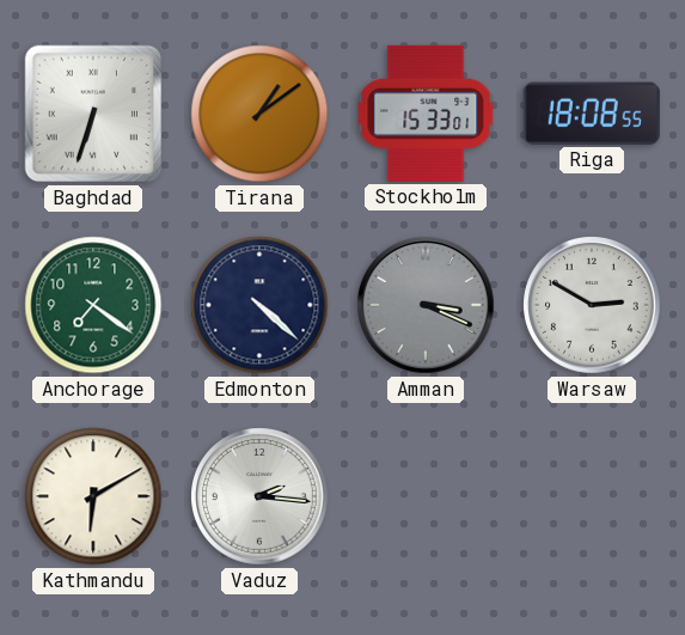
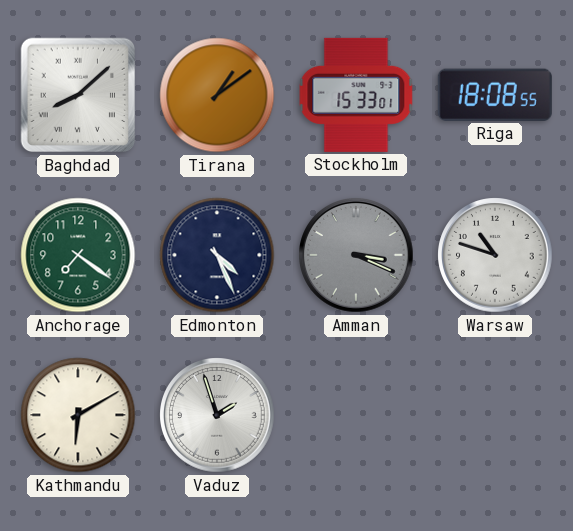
Baghdad: 6:33 -> 8:08 (78, 95)
Edmonton: 4:22 -> 4:26 (217, 255)
Warsaw: 2:50 -> 10:48 (495, 255)
Vaduz: 2:16 -> 1:57 (217, 415)
